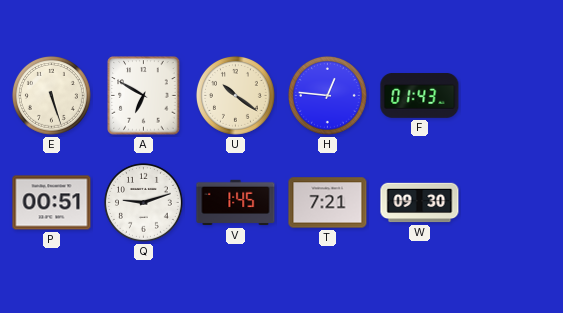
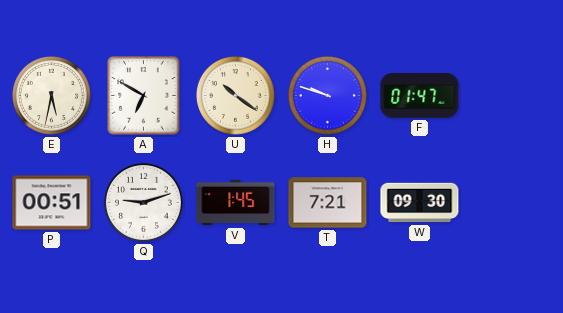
E: 5:27 -> 5:32 (51, 95)
H: 12:46 -> 9:48 (327, 95)
F: 01:43 -> 01:47 (420, 96)
